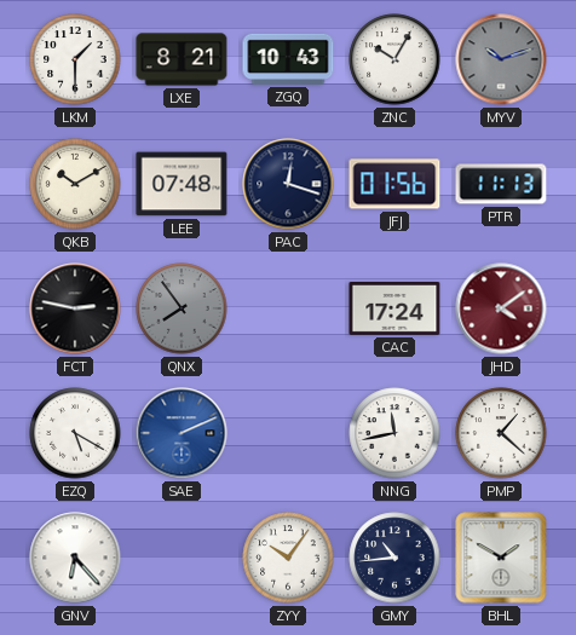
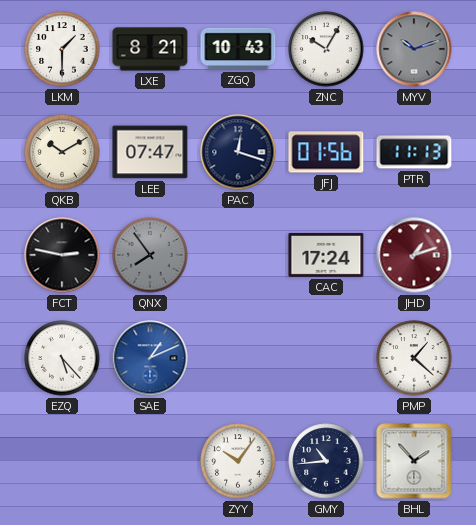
LEE: 07:48 -> 07:47 (150, 152)
JHD: 4:09 -> 1:12 (414, 255)
EZQ: 5:20 -> 5:23 (62, 358)
SAE: 2:11 -> 1:11 (150, 358)
NNG: 11:43 -> none (394, 433)
GNV: 6:23 -> none (75, 558)
BHL: 1:50 -> 1:53 (414, 461)
